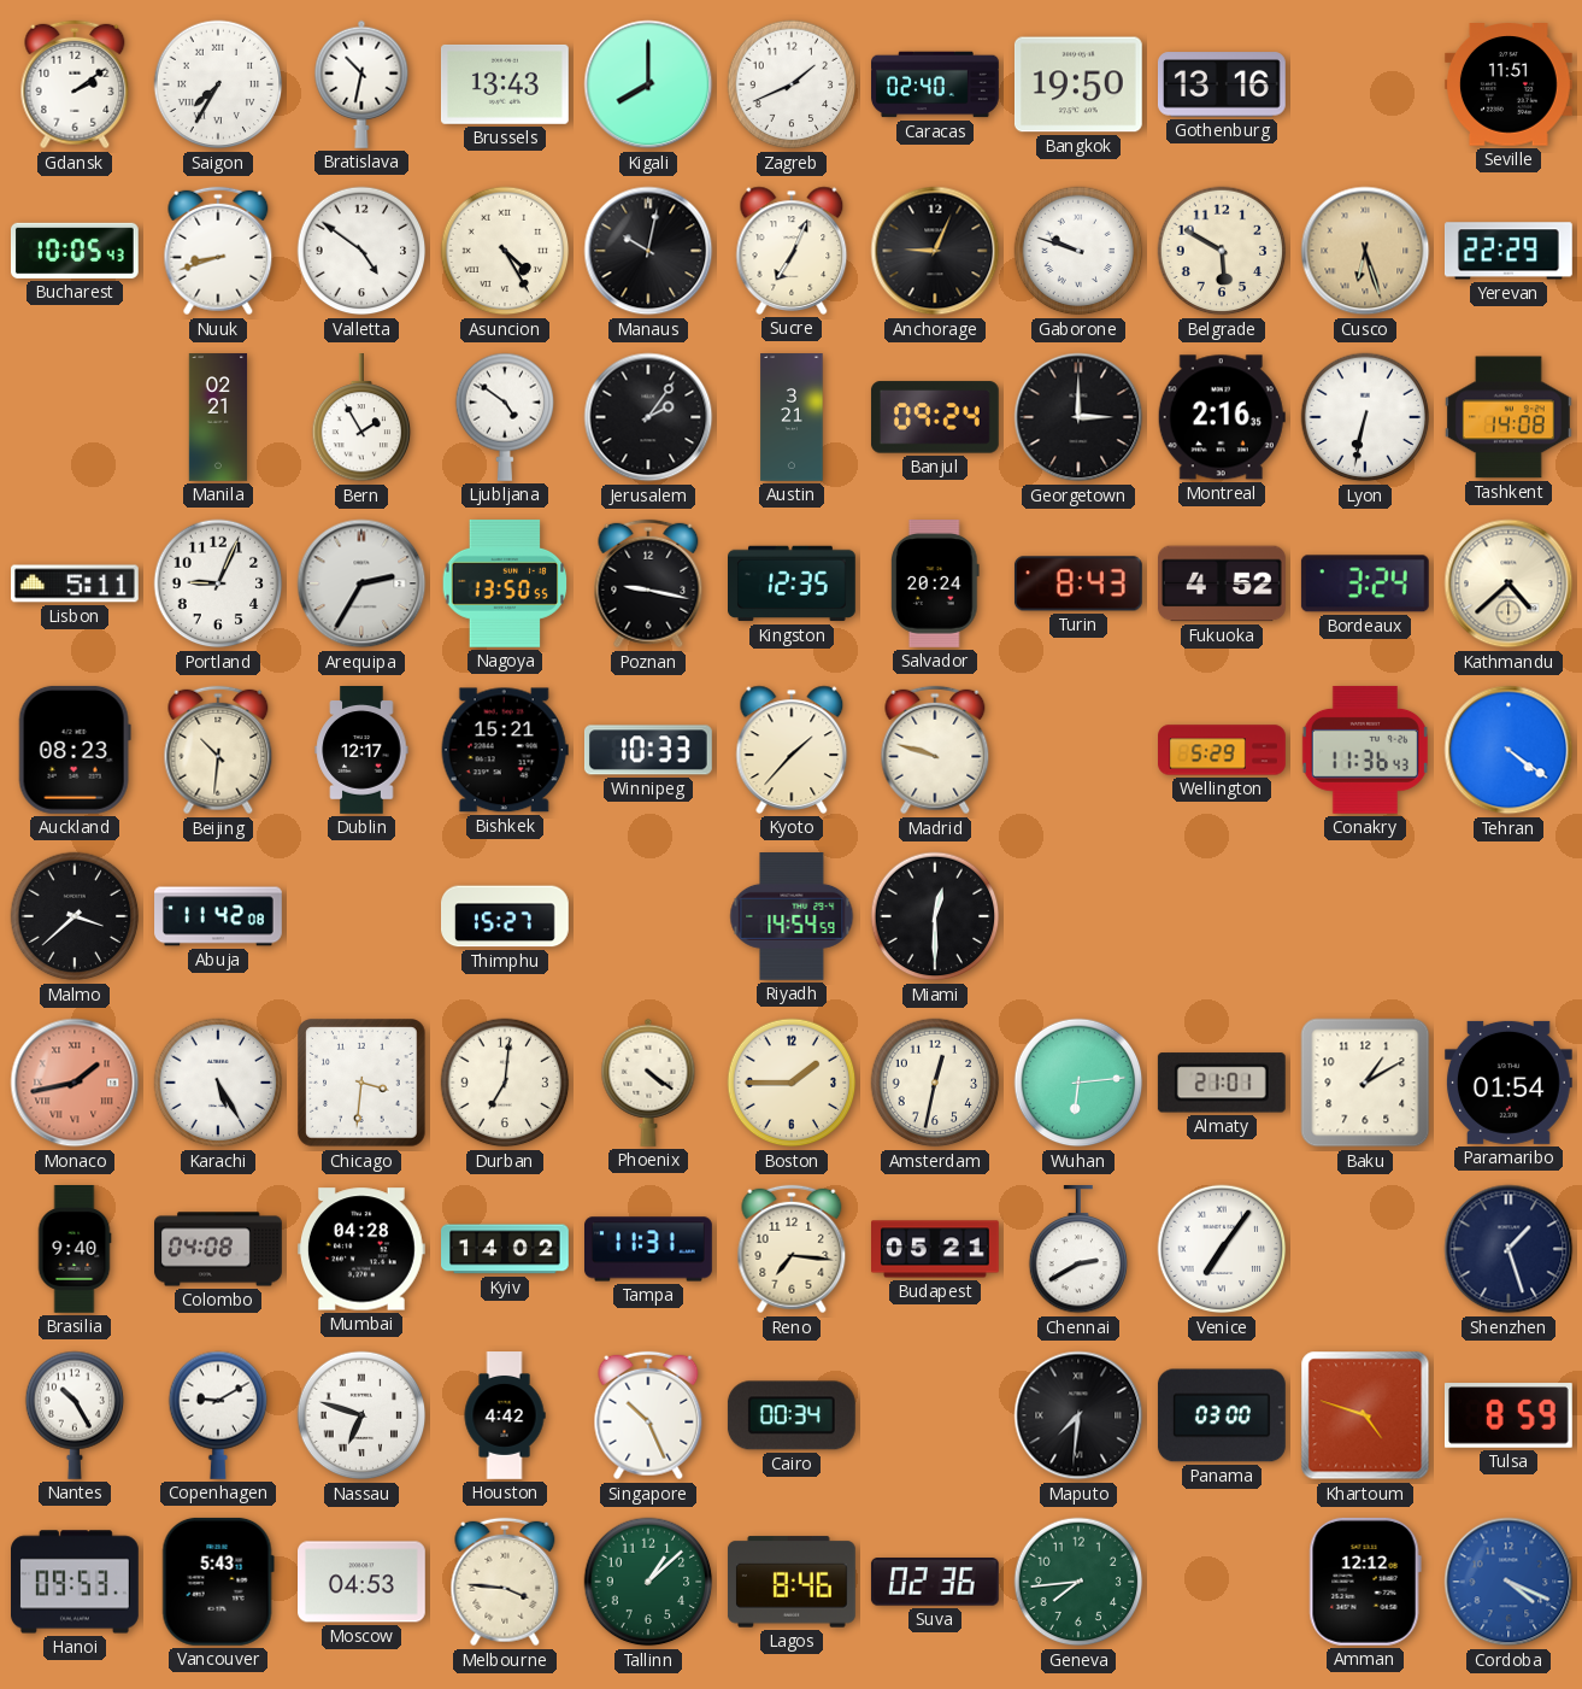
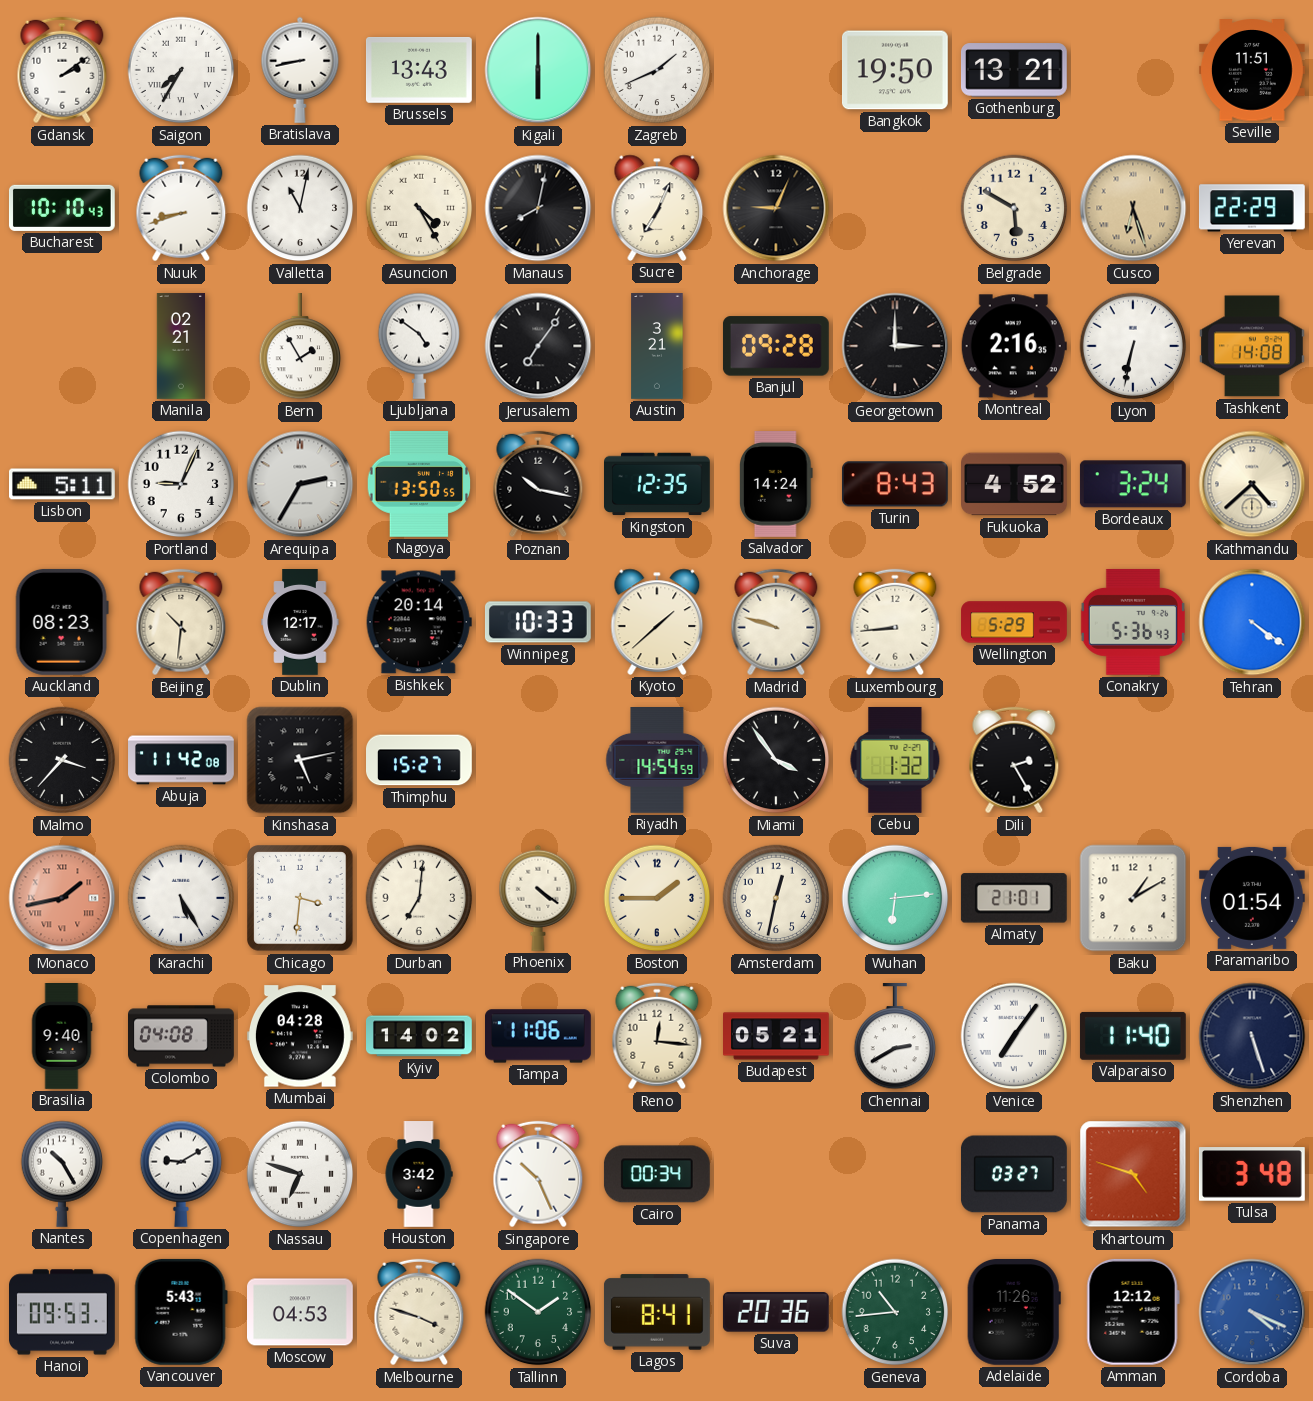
Bratislava: 10:32 -> 8:43 (300, 70)
Kigali: 8:00 -> 6:00 (538, 70)
Caracas: 02:40 -> none (935, 84)
Gothenburg: 13:16 -> 13:21 (1014, 70)
Bucharest: 10:05 -> 10:10 (62, 208)
Valletta: 4:51 -> 11:02 (300, 208)
Manaus: 10:02 -> 8:02 (538, 208)
Gaborone: 9:48 -> none (1078, 251)
Jerusalem: 2:06 -> 7:06 (538, 346)
Banjul: 09:24 -> 09:28 (776, 346)
Poznan: 9:17 -> 10:17 (538, 484)
Salvador: 20:24 -> 14:24 (776, 485)
Bishkek: 15:21 -> 20:14 (419, 622)
Kyoto: 1:37 -> 1:38 (657, 622)
Luxembourg: none -> 8:44 (895, 622)
Conakry: 11:36 -> 5:36 (1133, 622)
Malmo: 3:38 -> 3:37 (62, 760)
Kinshasa: none -> 5:13 (300, 760)
Miami: 12:30 -> 3:54 (776, 760)
Cebu: none -> 1:32 (895, 760)
Dili: none -> 2:25 (1014, 760)
Tampa: 11:31 -> 11:06 (539, 1036)
Reno: 7:16 -> 12:16 (657, 1036)
Valparaiso: none -> 11:40 (1133, 1036)
Shenzhen: 1:27 -> 5:27 (1252, 1036)
Houston: 4:42 -> 3:42 (419, 1174)
Maputo: 7:31 -> none (1078, 1415)
Panama: 03:00 -> 03:27 (1014, 1174)
Tulsa: 8:59 -> 3:48 (1252, 1174)
Melbourne: 3:46 -> 3:48 (419, 1312)
Tallinn: 1:08 -> 1:51 (538, 1312)
Lagos: 8:46 -> 8:41 (657, 1312)
Suva: 02:36 -> 20:36 (776, 1313)
Geneva: 7:44 -> 10:44 (895, 1312)
Adelaide: none -> 11:26 (1014, 1312)
